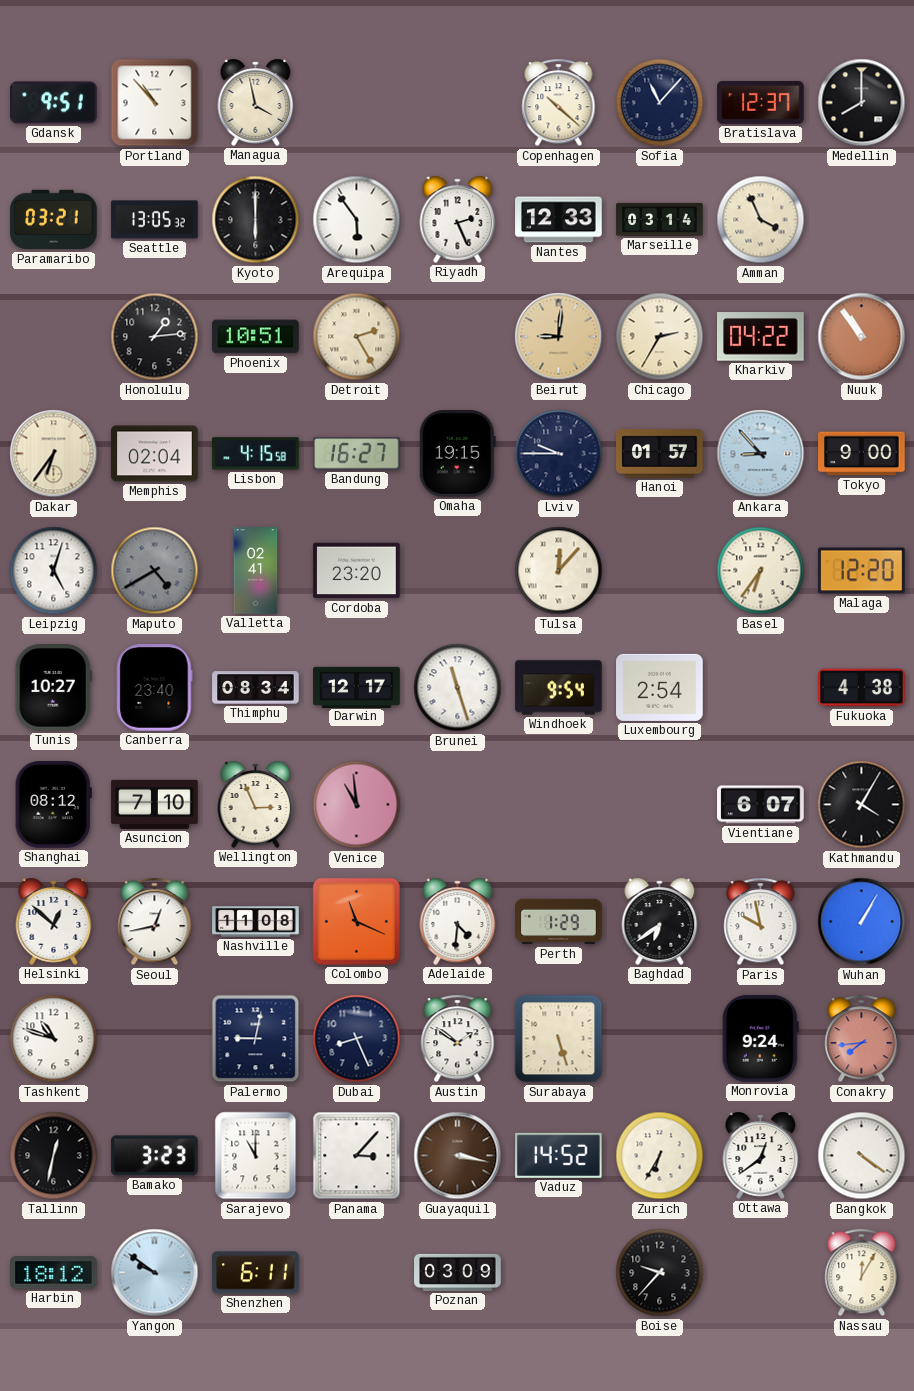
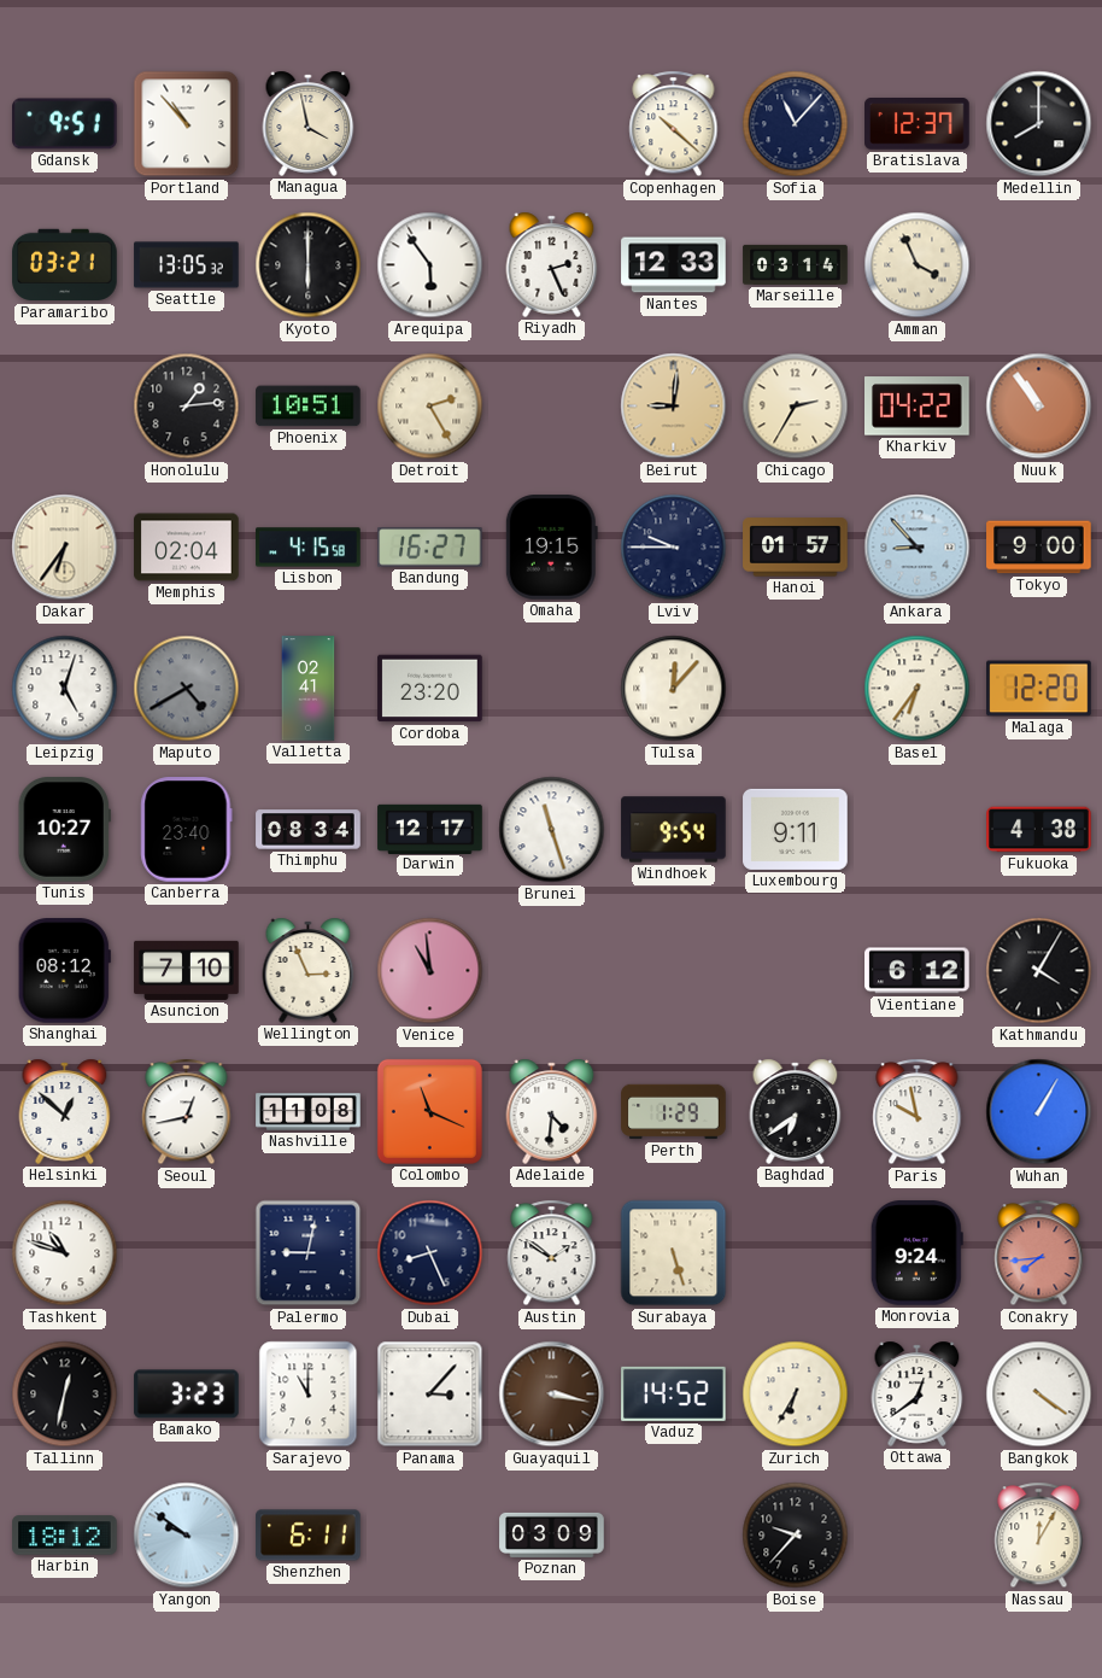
Luxembourg: 2:54 -> 9:11 (796, 829)
Vientiane: 6:07 -> 6:12 (918, 971)
